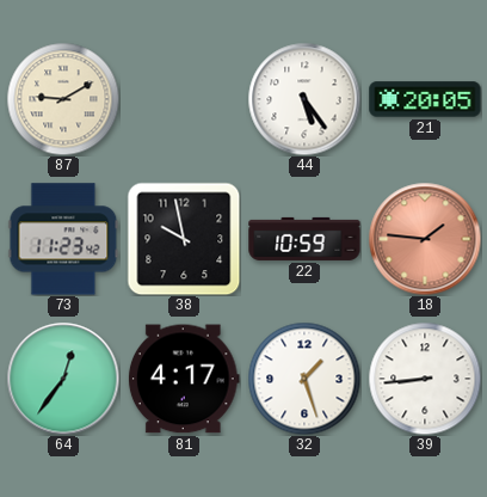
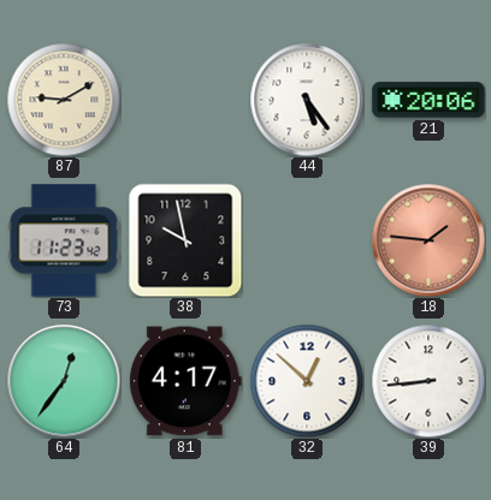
21: 20:05 -> 20:06 (428, 100)
22: 10:59 -> none (304, 239)
32: 1:27 -> 12:52 (307, 381)
